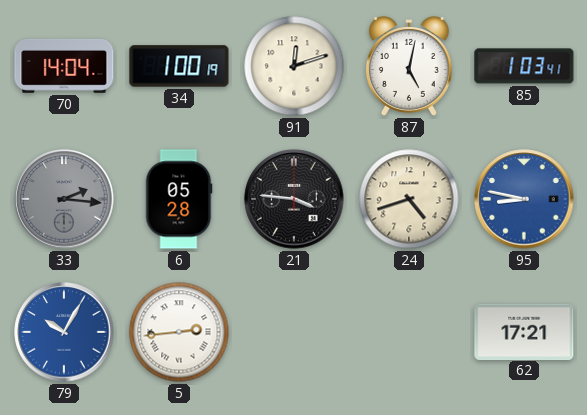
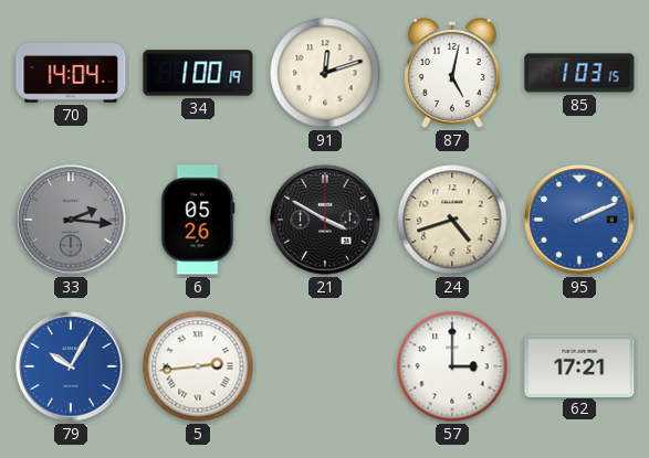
85: 1:03:41 -> 1:03:15 (579, 73)
6: 05:28 -> 05:26 (198, 220)
21: 3:46 -> 3:50 (325, 220)
95: 8:47 -> 2:11 (579, 220)
57: none -> 3:00 (452, 366)
